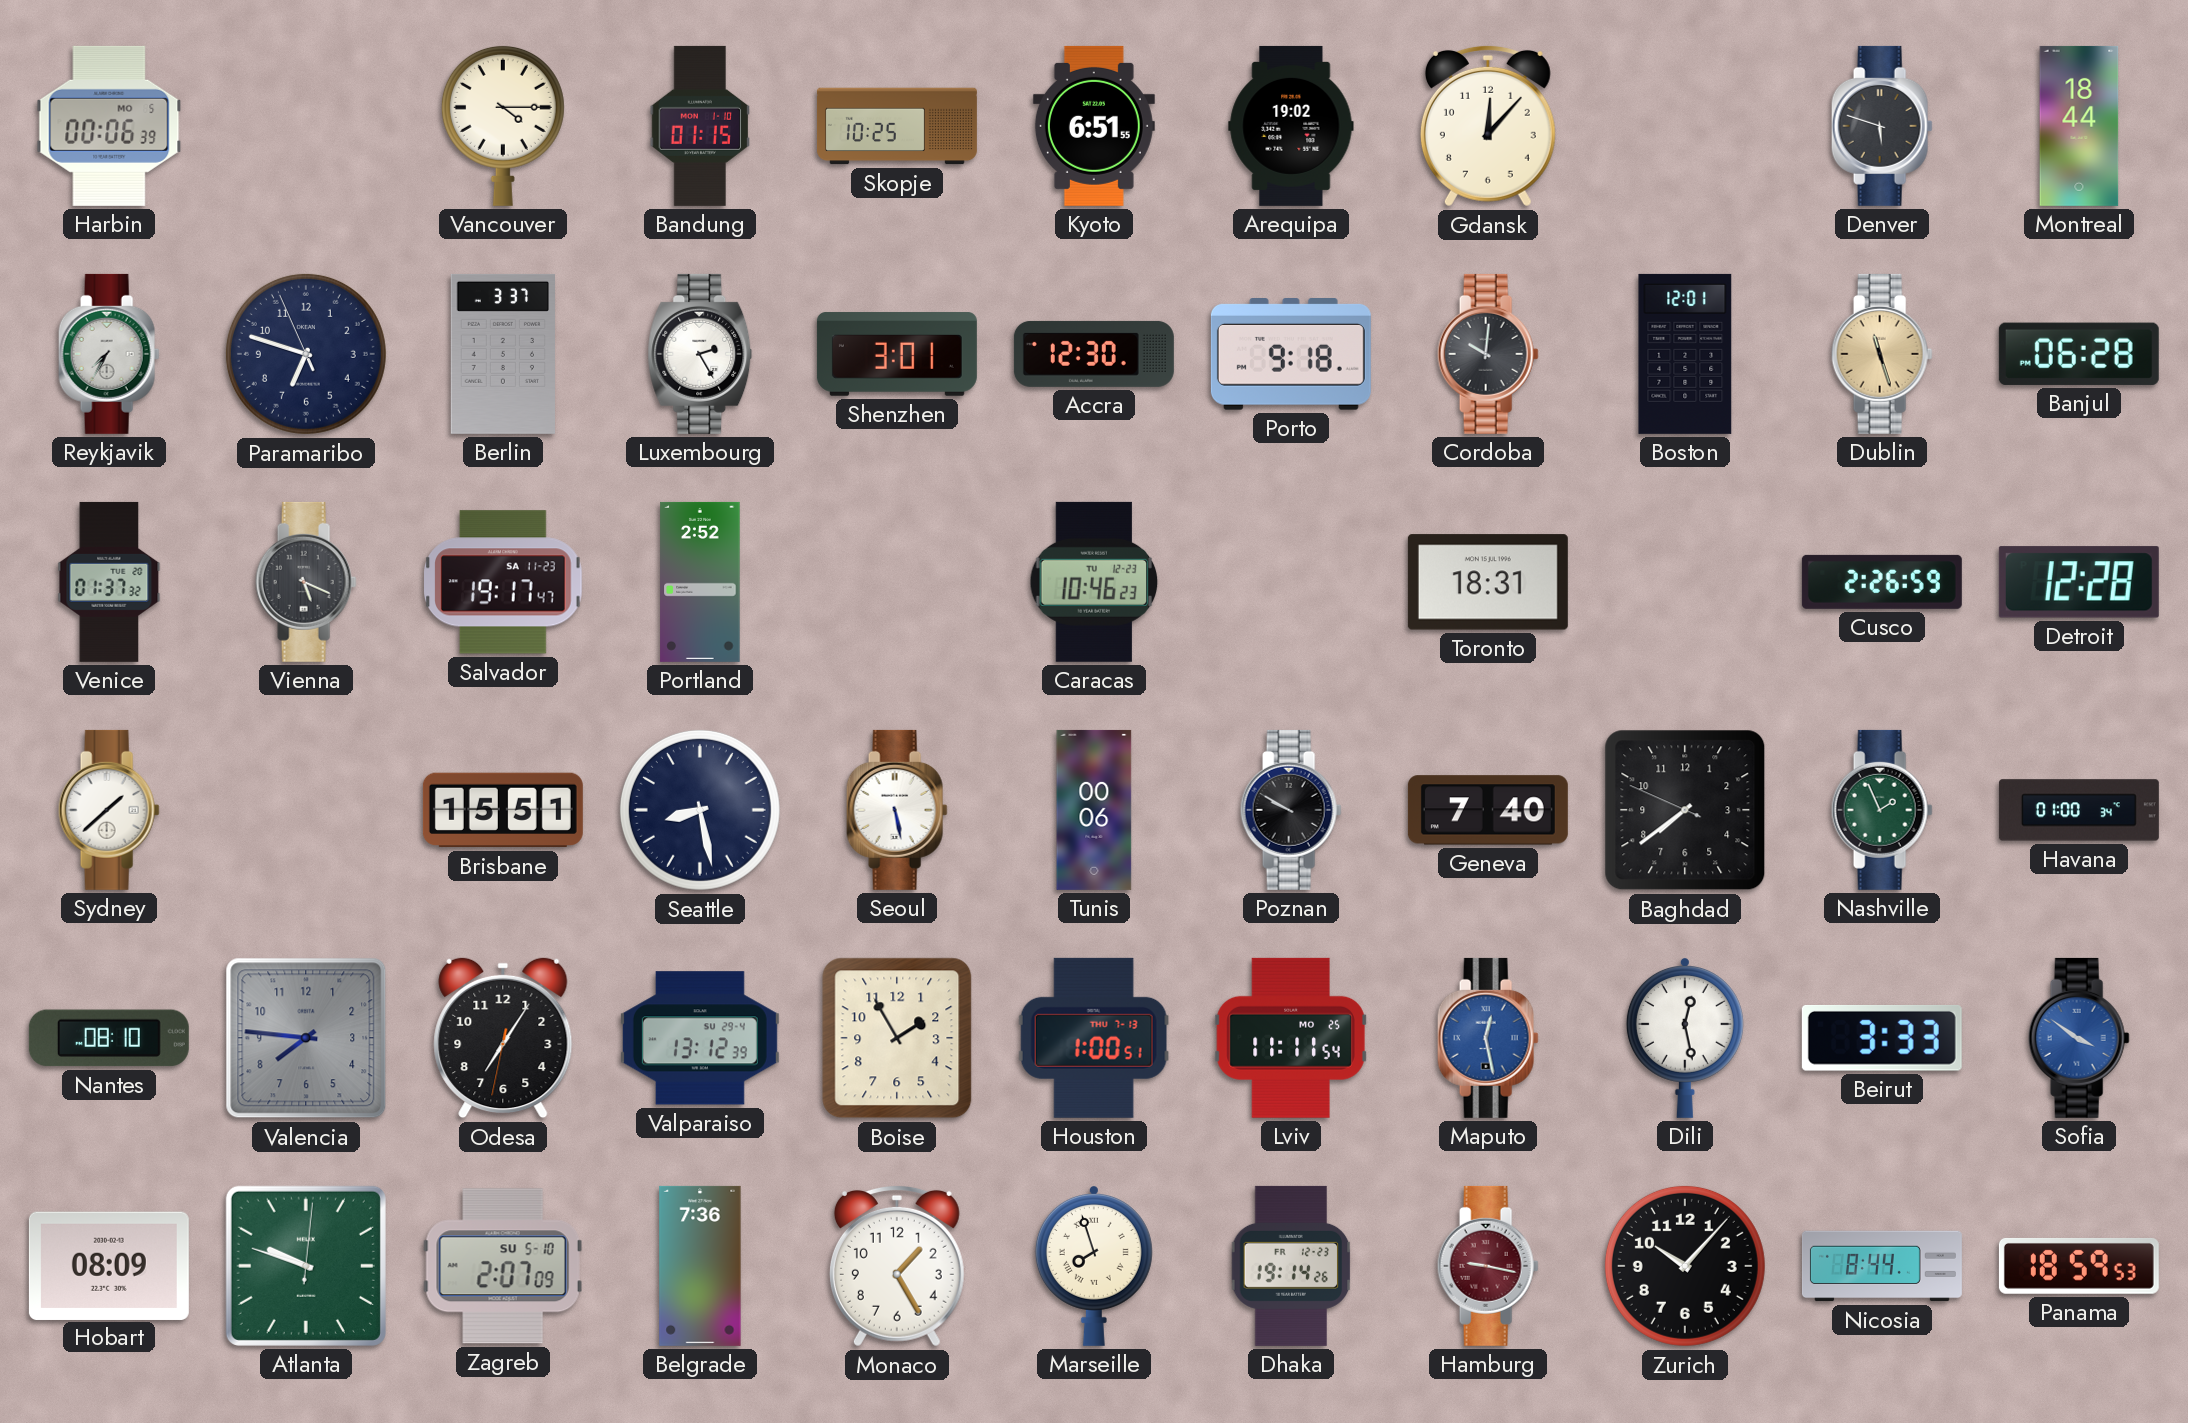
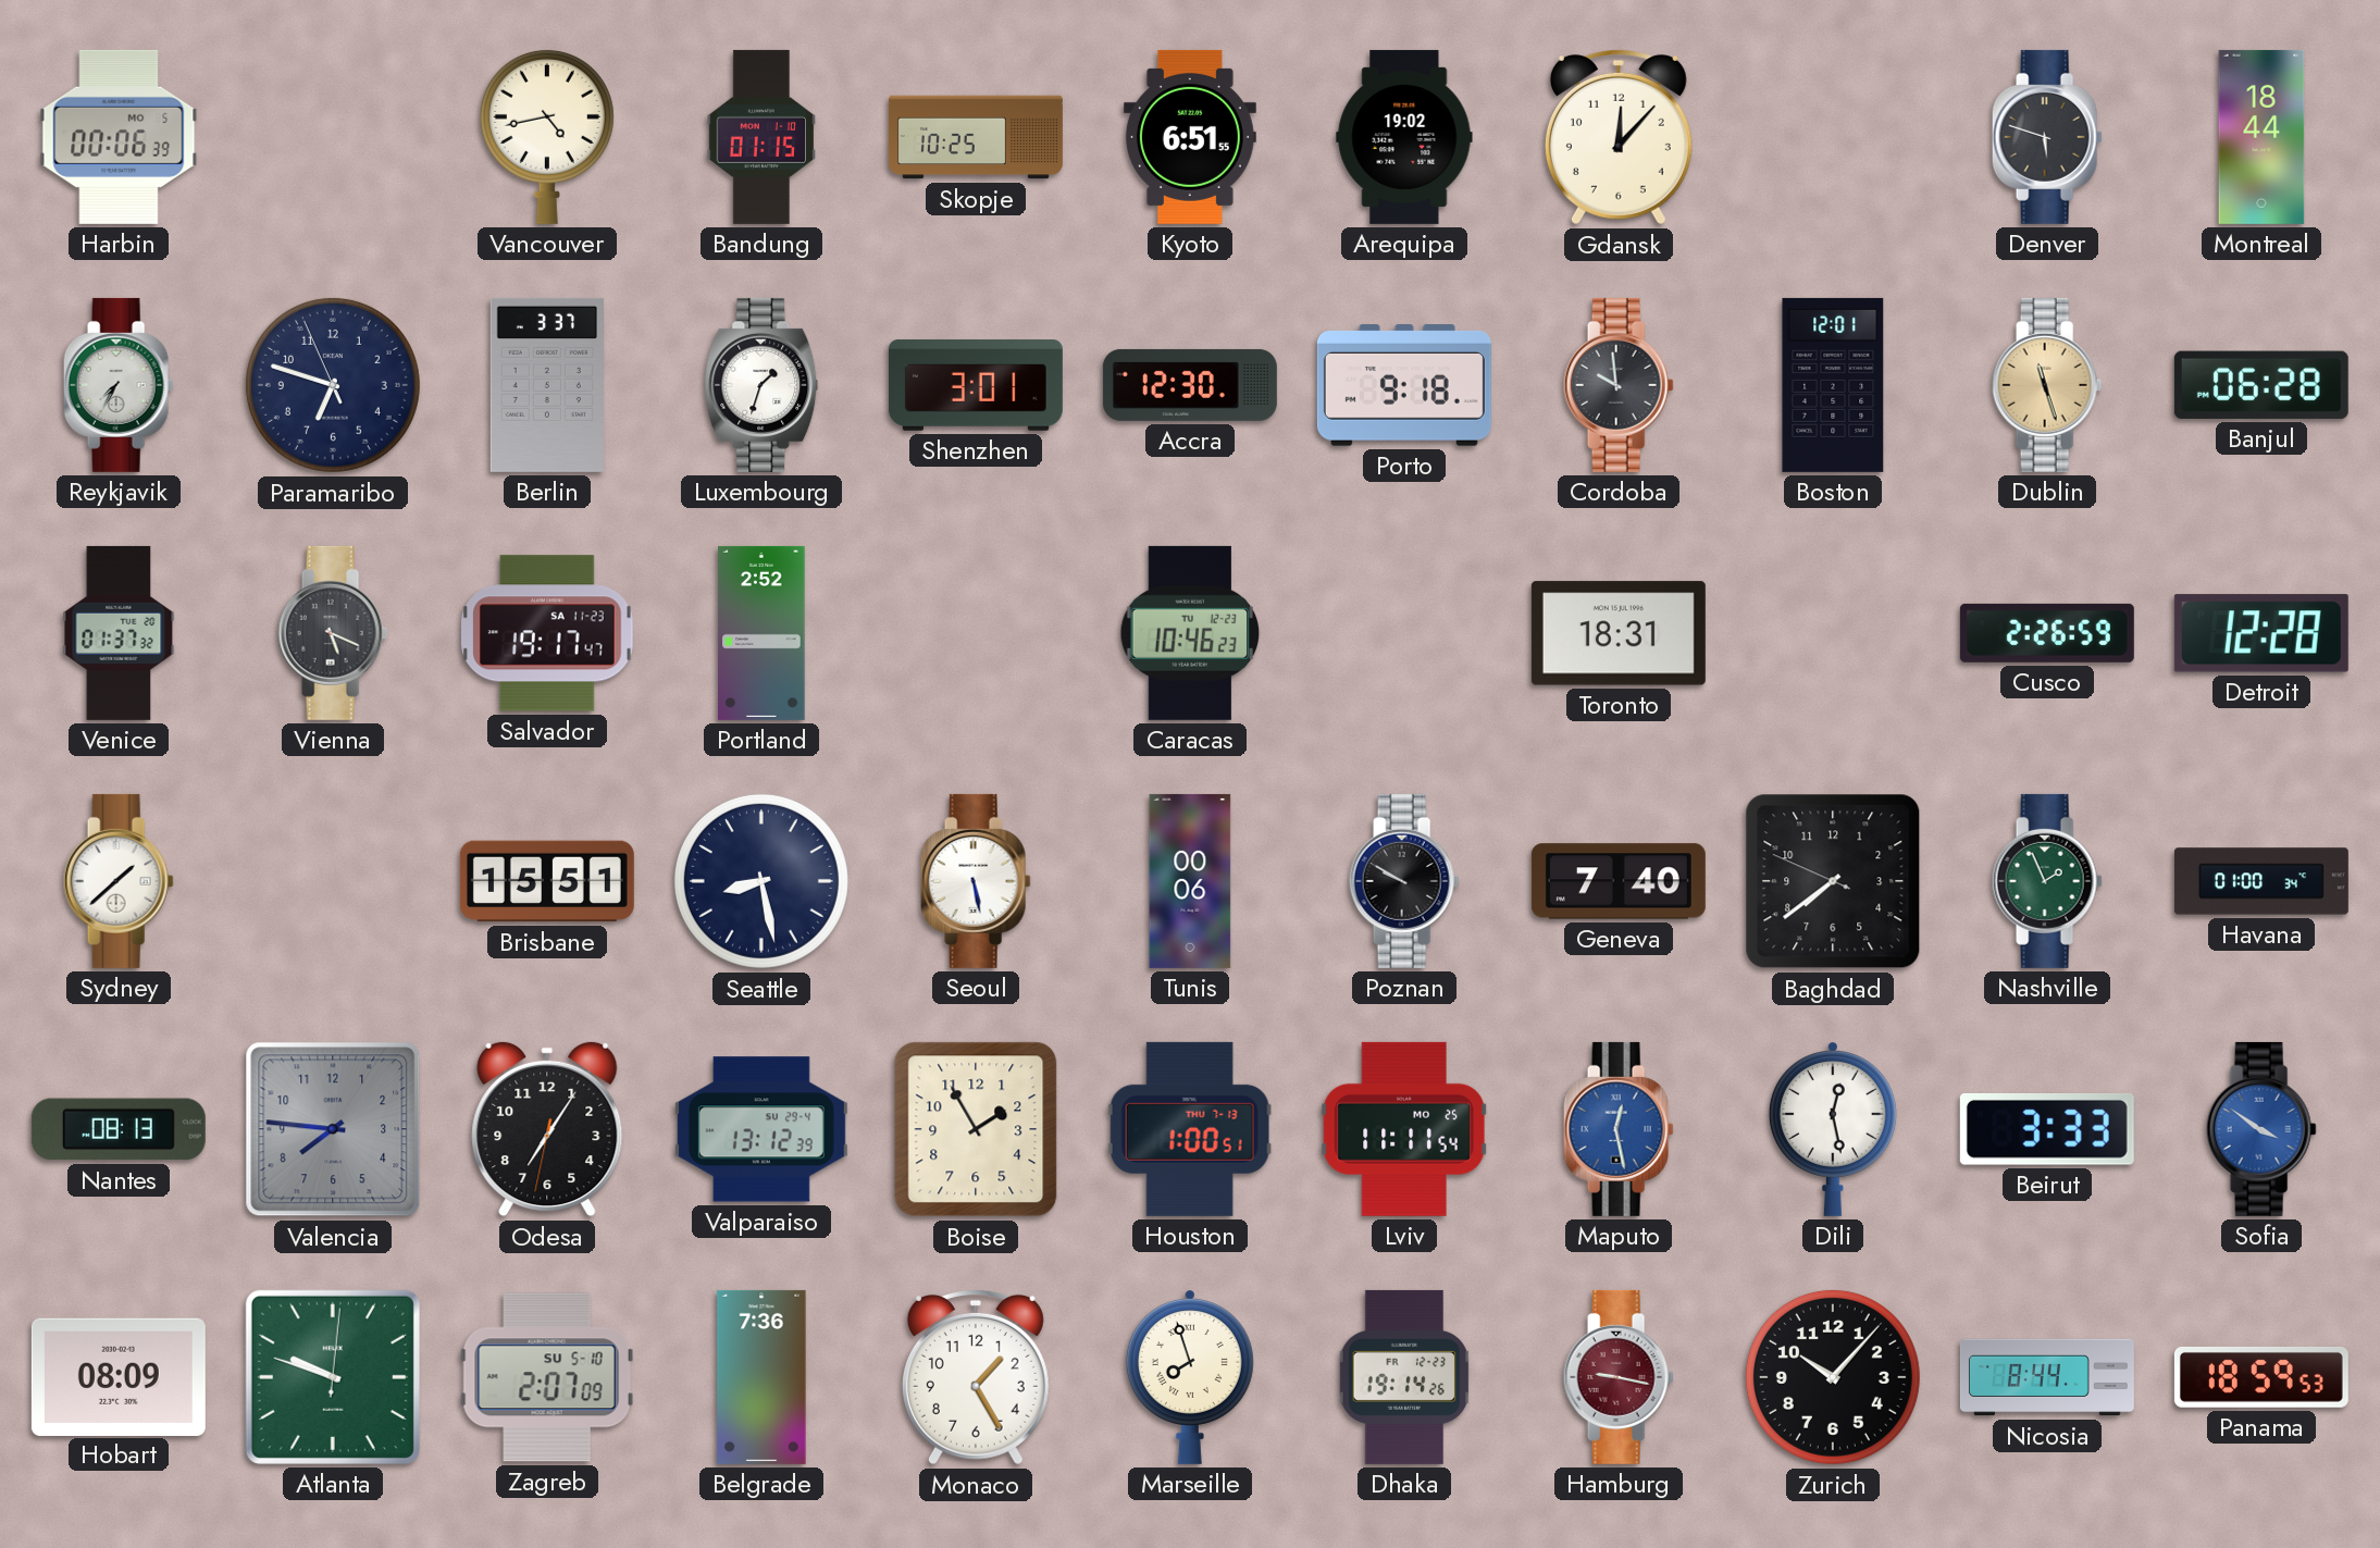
Vancouver: 4:15 -> 4:43 (547, 136)
Luxembourg: 2:25 -> 1:33 (761, 385)
Cordoba: 10:01 -> 9:59 (1619, 385)
Nantes: 08:10 -> 08:13 (119, 1129)
